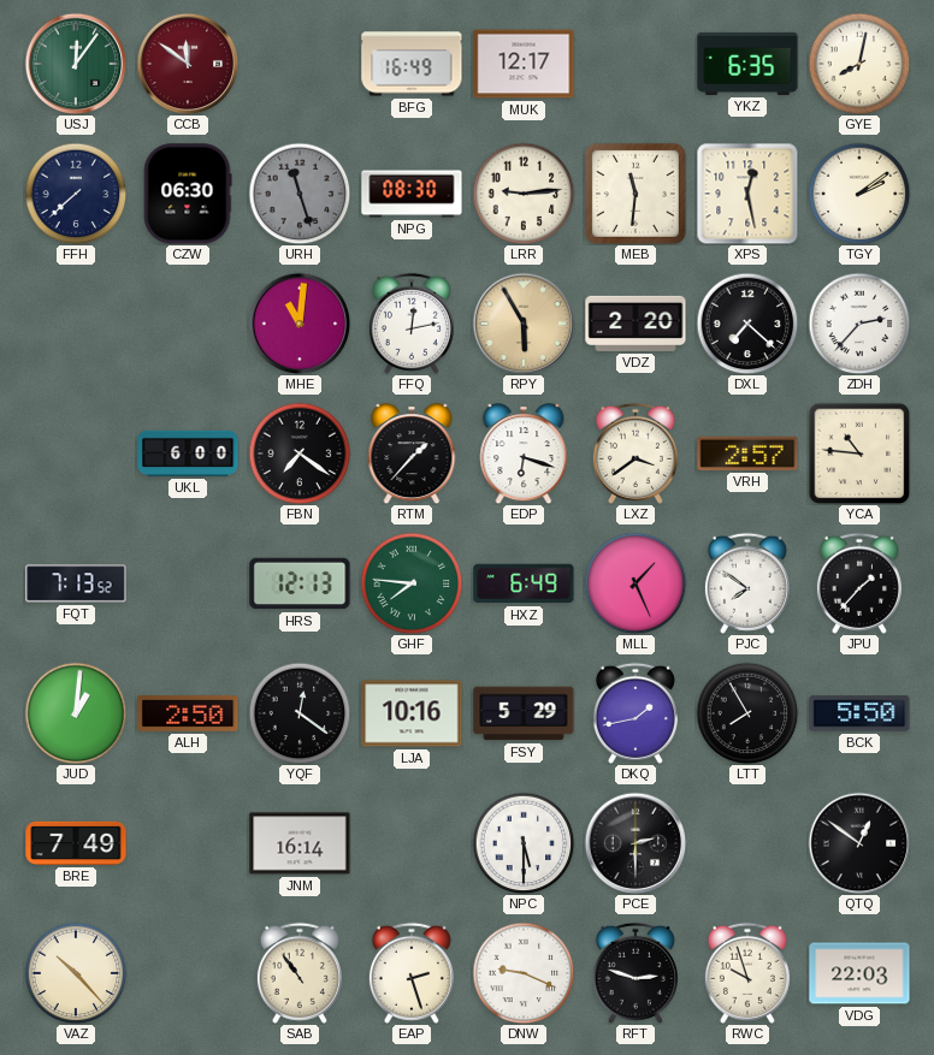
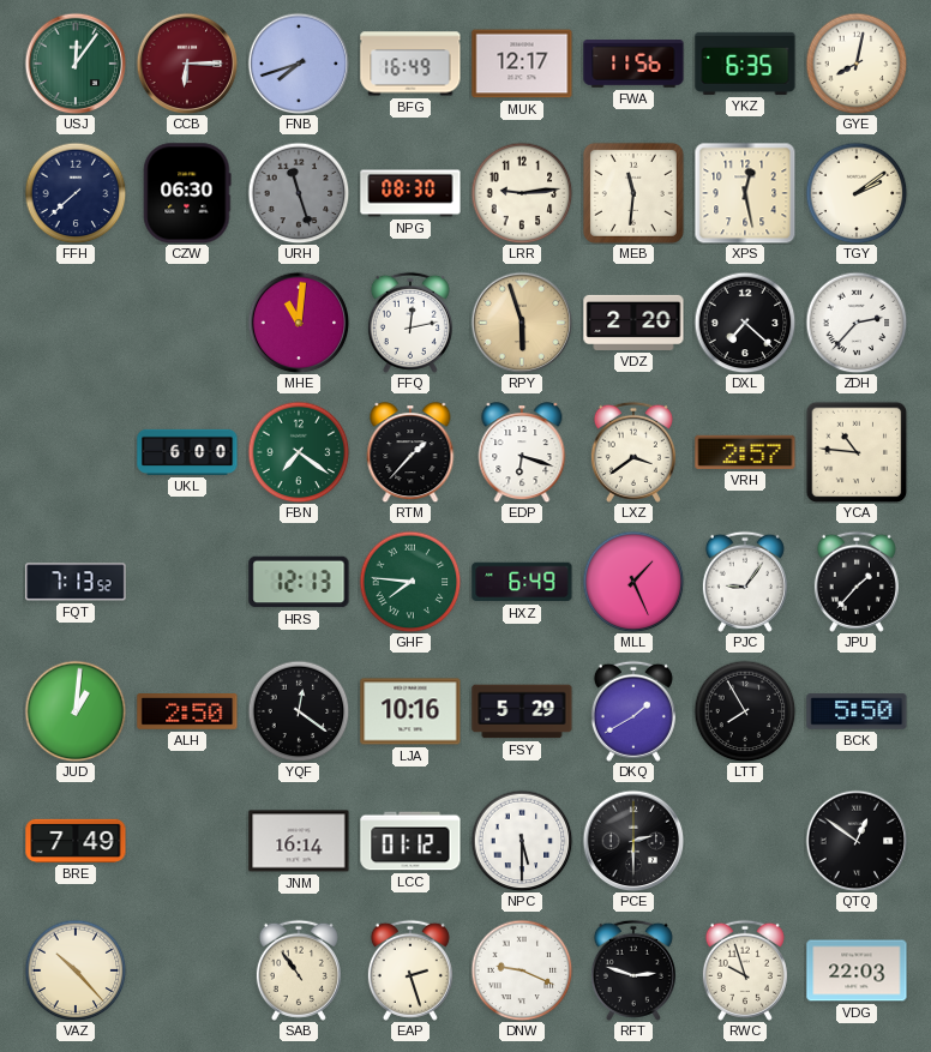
CCB: 11:51 -> 6:15 (187, 64)
FNB: none -> 7:42 (299, 64)
FWA: none -> 11:56 (633, 64)
RPY: 5:55 -> 5:57 (522, 323)
FBN dial: black -> green (299, 452)
PJC: 7:51 -> 9:06 (745, 582)
DKQ: 1:43 -> 1:40 (633, 711)
LCC: none -> 01:12 (410, 841)
